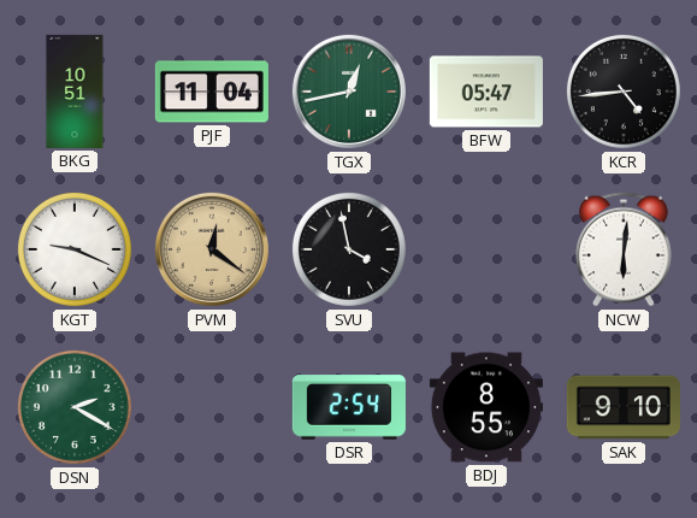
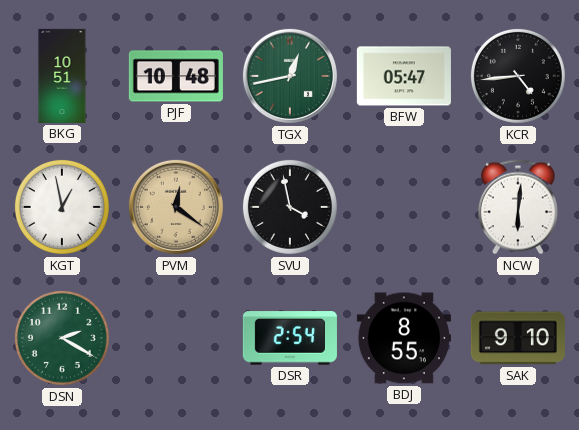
PJF: 11:04 -> 10:48 (176, 76)
KGT: 9:19 -> 12:58 (62, 207)
